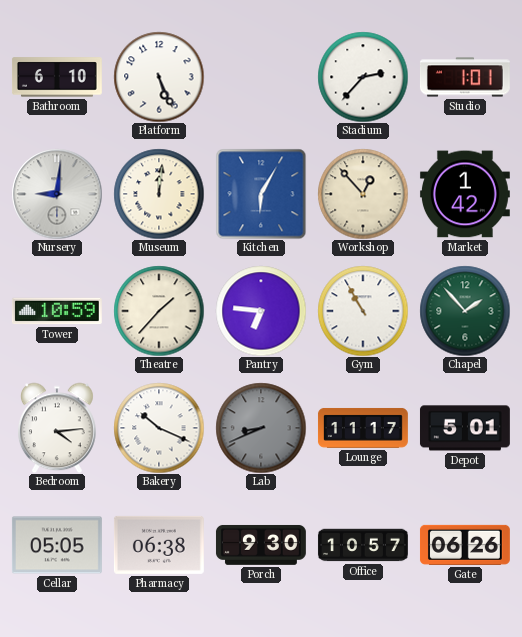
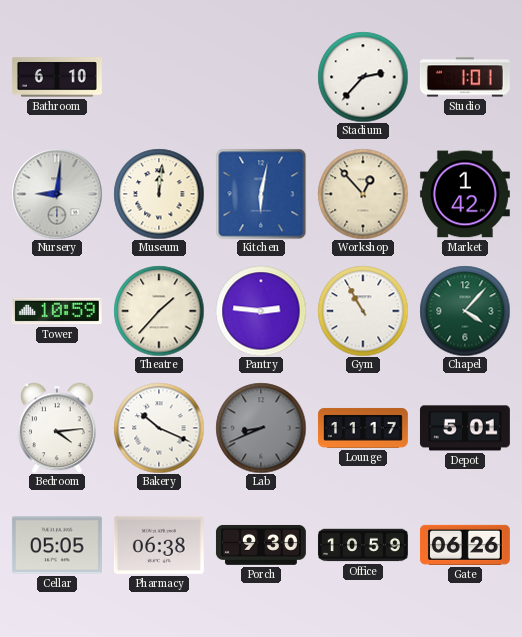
Platform: 5:26 -> none (159, 77)
Kitchen: 6:05 -> 6:02 (261, 194)
Pantry: 6:46 -> 2:46 (261, 311)
Chapel: 1:53 -> 4:07 (465, 311)
Office: 10:57 -> 10:59 (363, 545)
